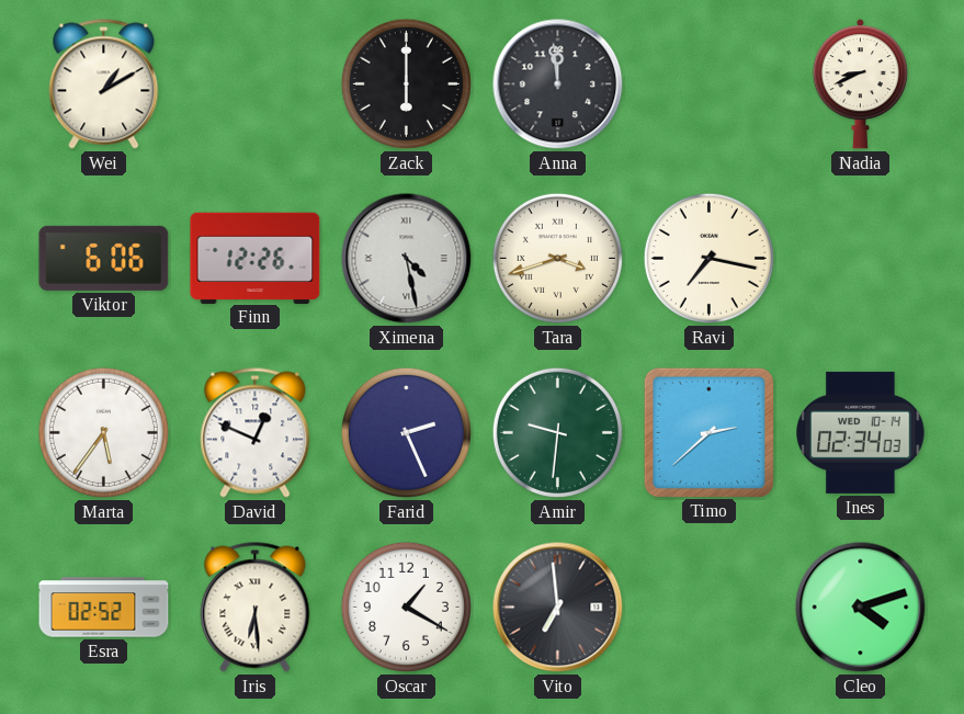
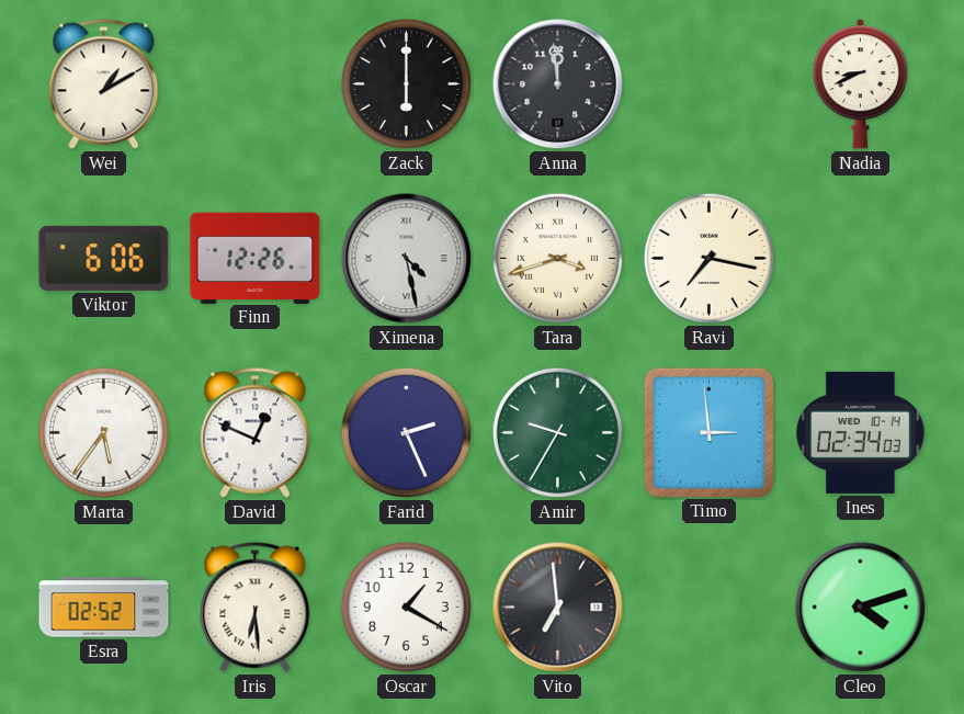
Amir: 9:31 -> 9:35 (557, 432)
Timo: 2:38 -> 2:59 (708, 432)
